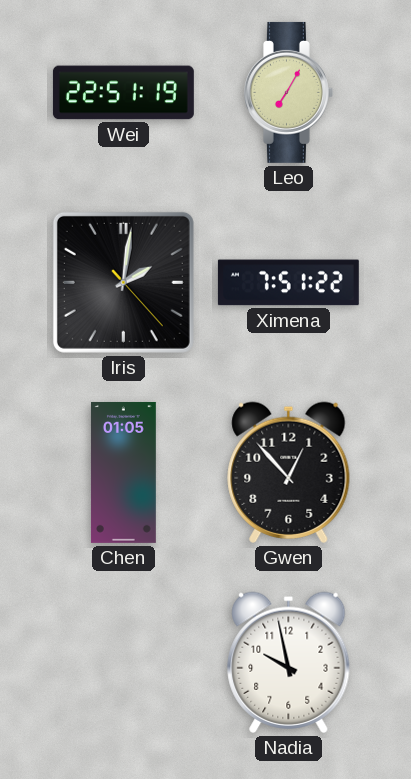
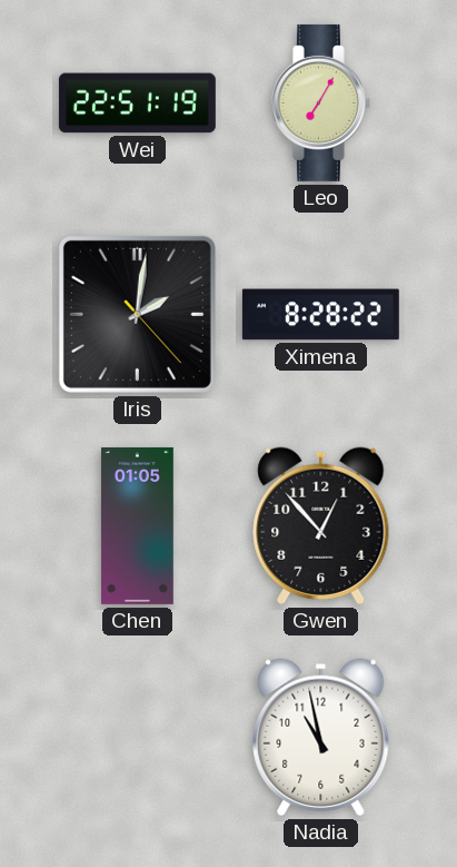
Ximena: 7:51 -> 8:28 (320, 315)
Nadia: 9:58 -> 10:58 (321, 737)
